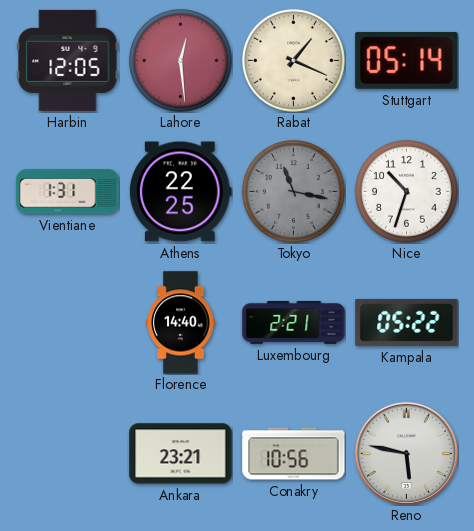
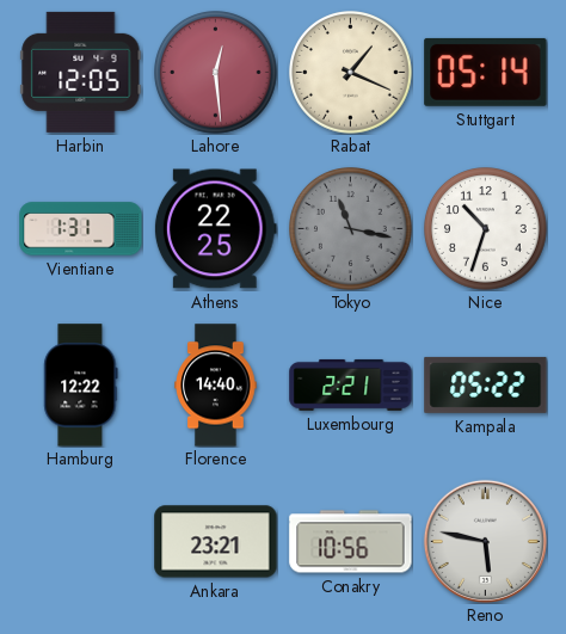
Hamburg: none -> 12:22 (81, 386)
